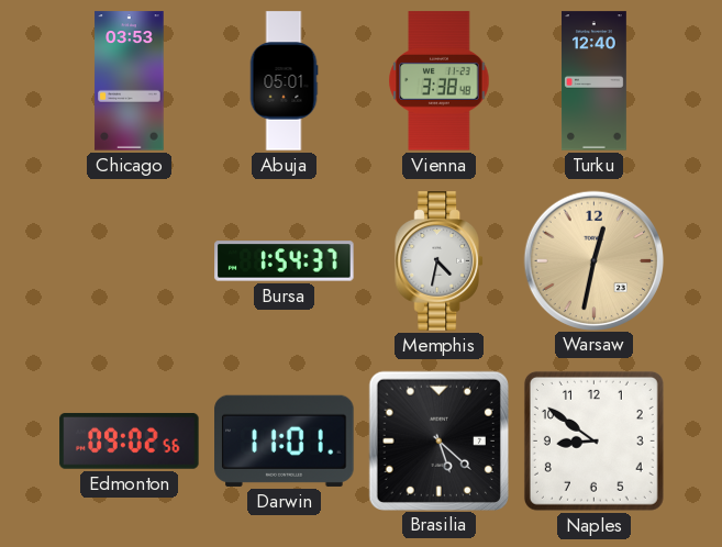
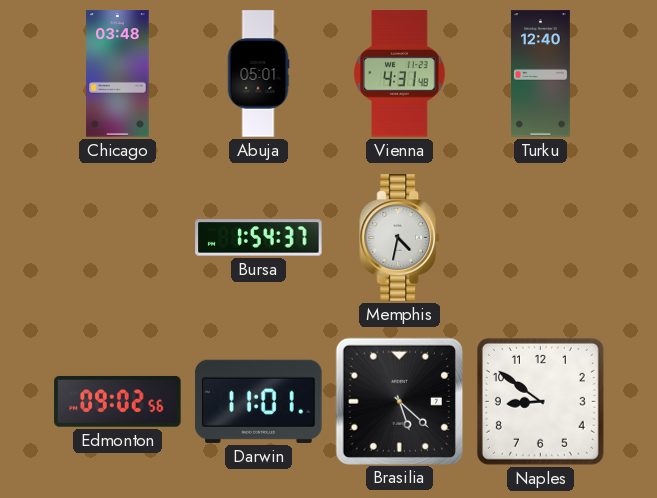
Chicago: 03:53 -> 03:48 (118, 74)
Vienna: 3:38 -> 4:31 (400, 74)
Warsaw: 12:32 -> none (593, 260)
